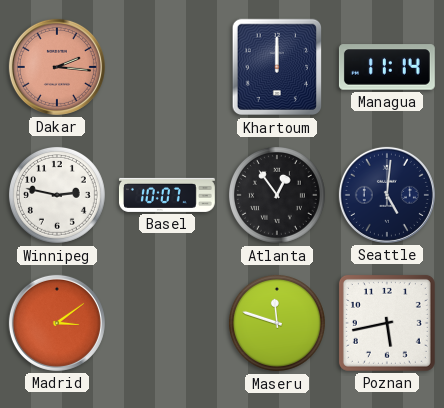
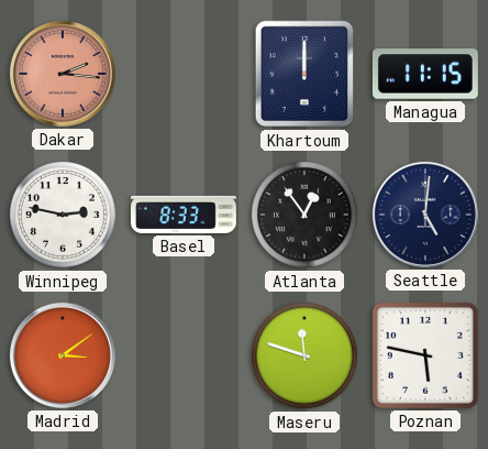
Managua: 11:14 -> 11:15 (425, 74)
Basel: 10:07 -> 8:33 (184, 215)
Poznan: 5:43 -> 5:47 (425, 355)
